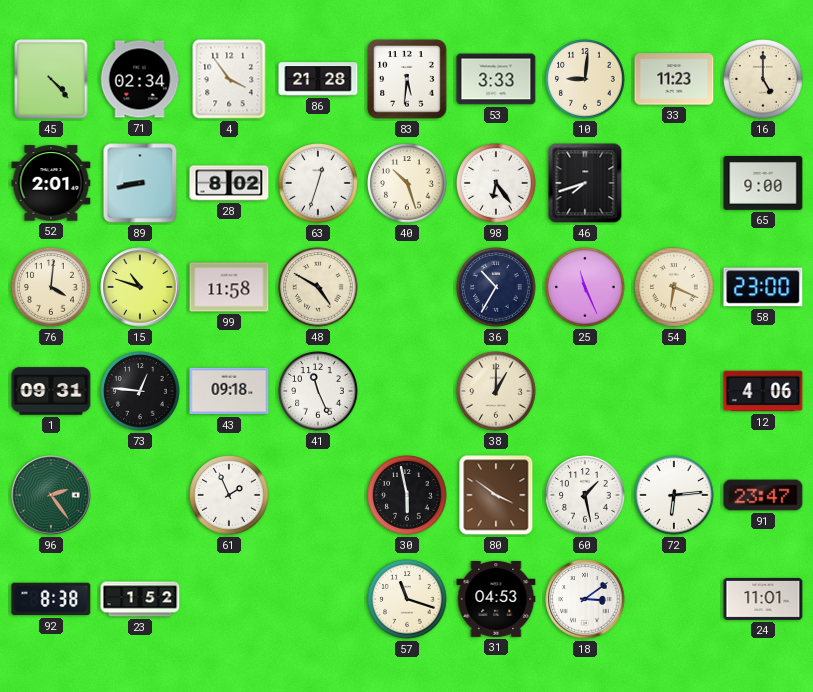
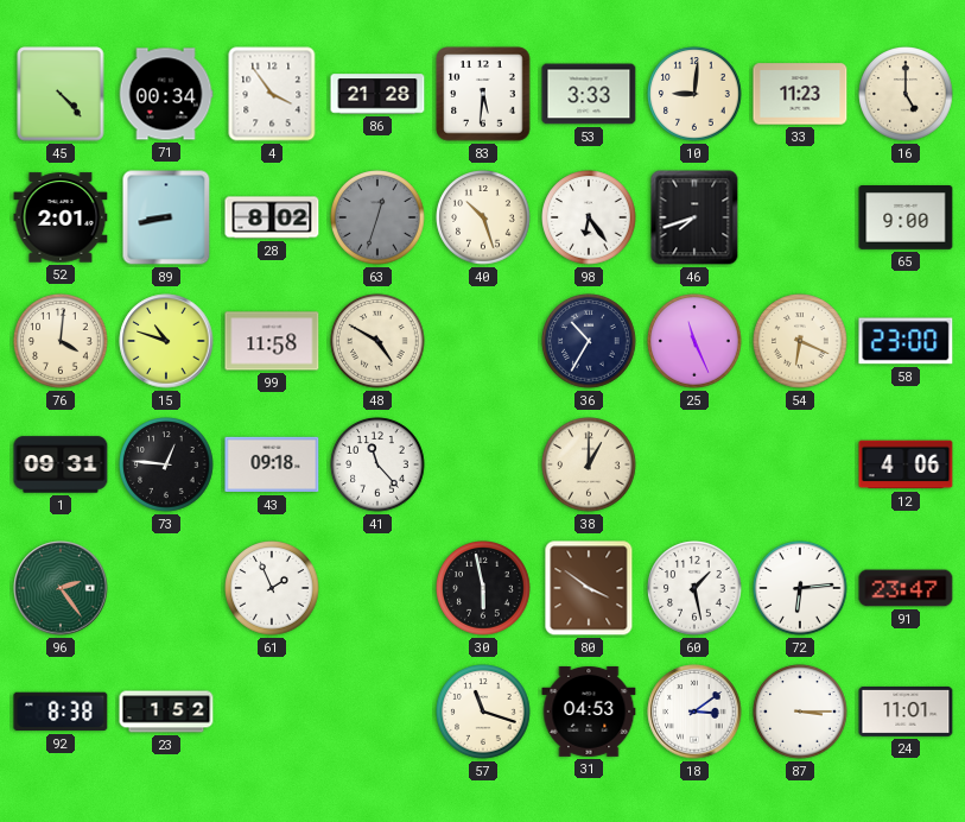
71: 02:34 -> 00:34 (166, 94)
63 dial: white -> grey (377, 217)
41: 11:26 -> 11:23 (377, 464)
87: none -> 3:15 (800, 712)
